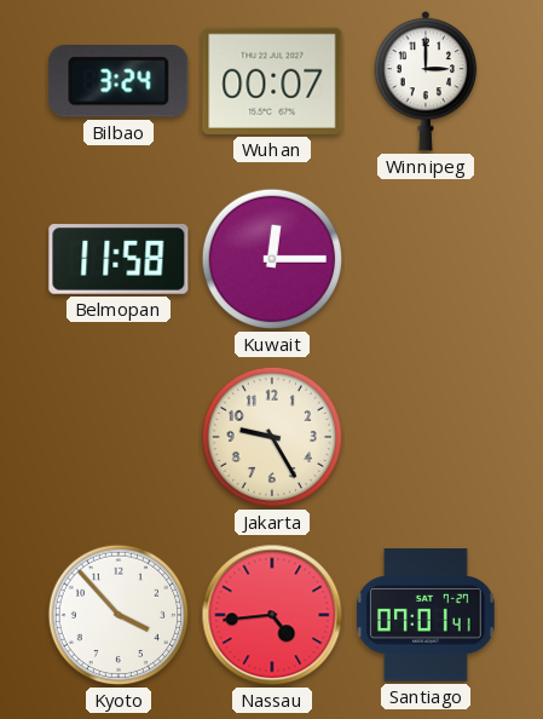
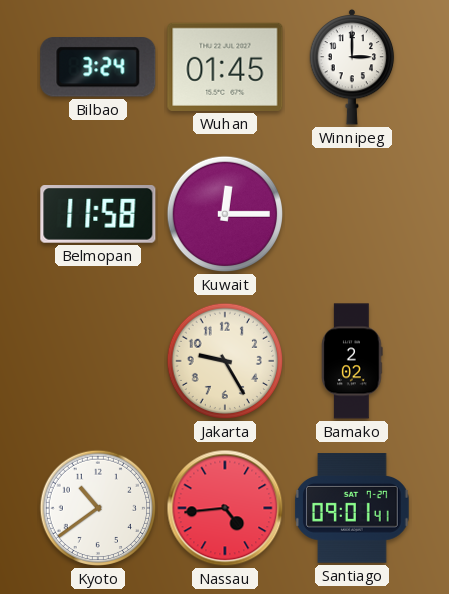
Wuhan: 00:07 -> 01:45 (225, 67)
Bamako: none -> 2:02 (352, 361)
Kyoto: 3:53 -> 10:39 (98, 508)
Santiago: 07:01 -> 09:01 (353, 508)
